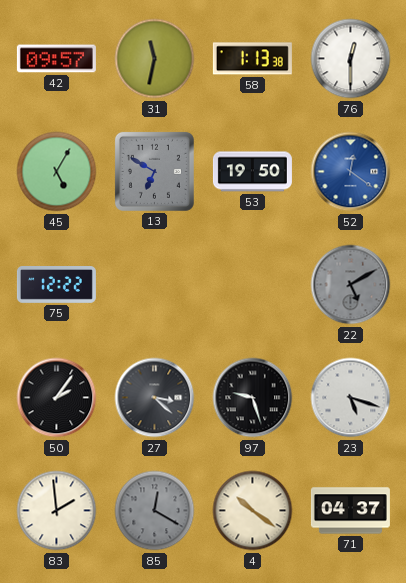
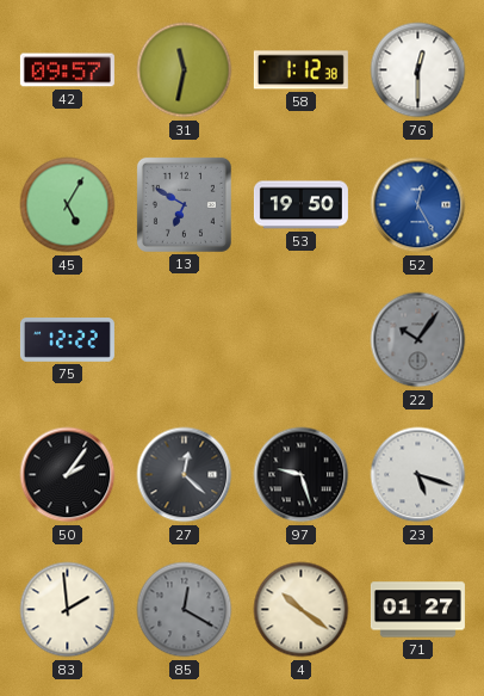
58: 1:13 -> 1:12 (300, 70)
52: 12:21 -> 12:25 (418, 205)
22: 5:10 -> 10:06 (418, 340)
27: 3:22 -> 12:22 (185, 475)
71: 04:37 -> 01:27 (417, 610)
